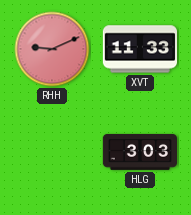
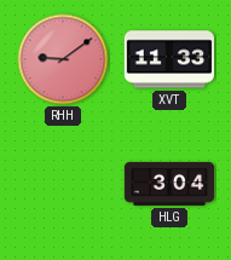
RHH: 9:11 -> 9:09 (63, 59)
HLG: 3:03 -> 3:04 (168, 184)
